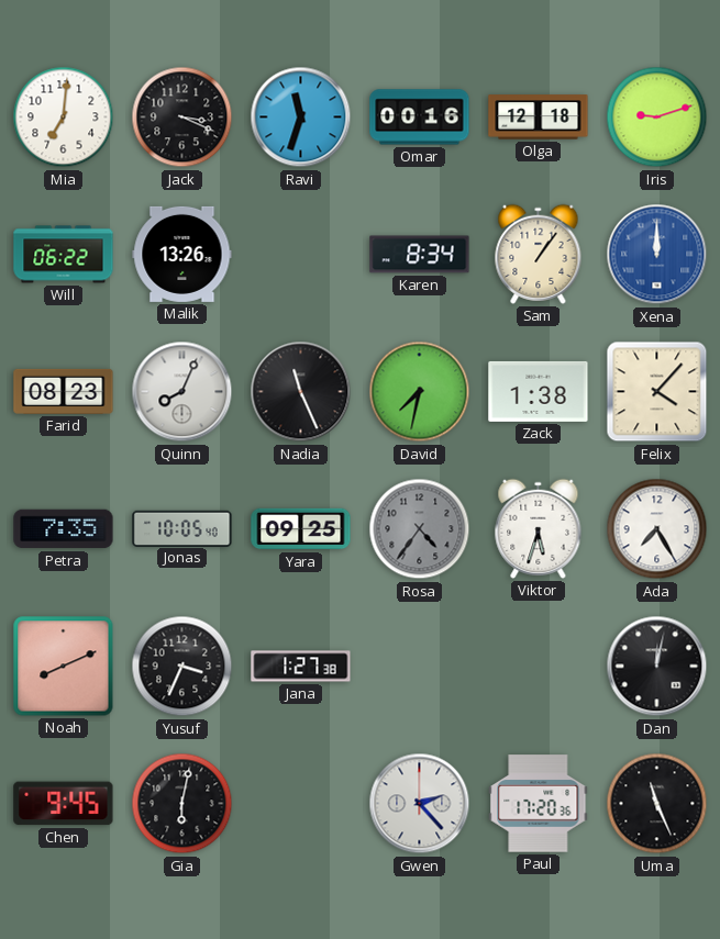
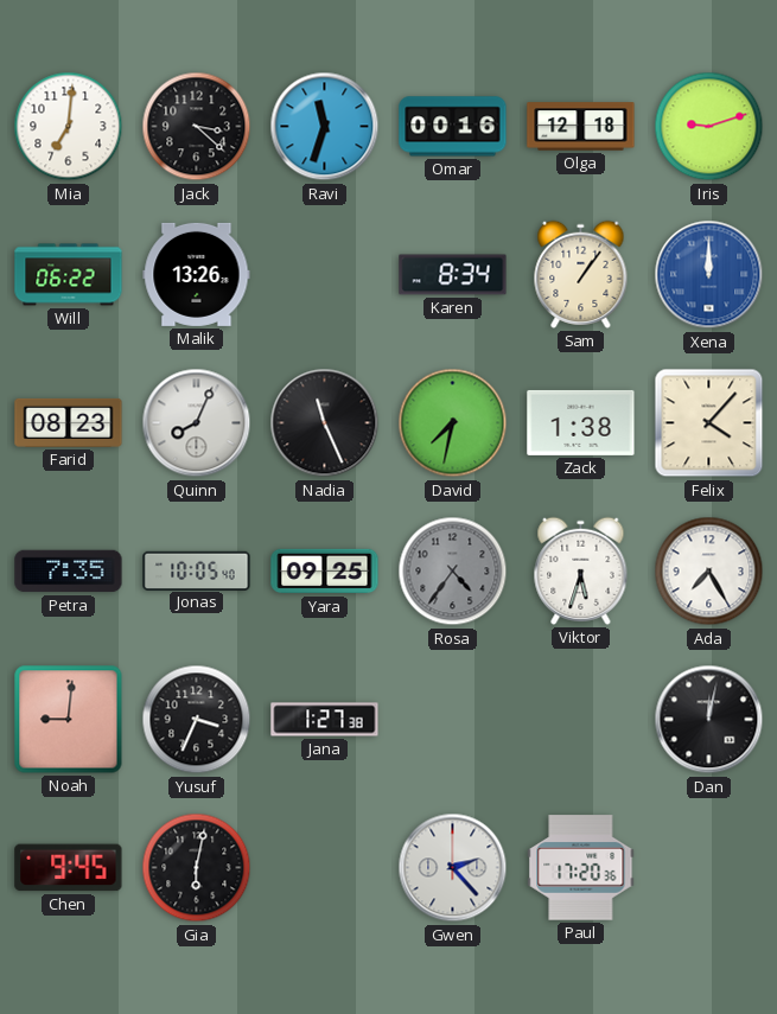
Jack: 3:19 -> 3:22 (197, 127)
Noah: 8:11 -> 9:01 (69, 720)
Uma: 11:26 -> none (657, 804)
